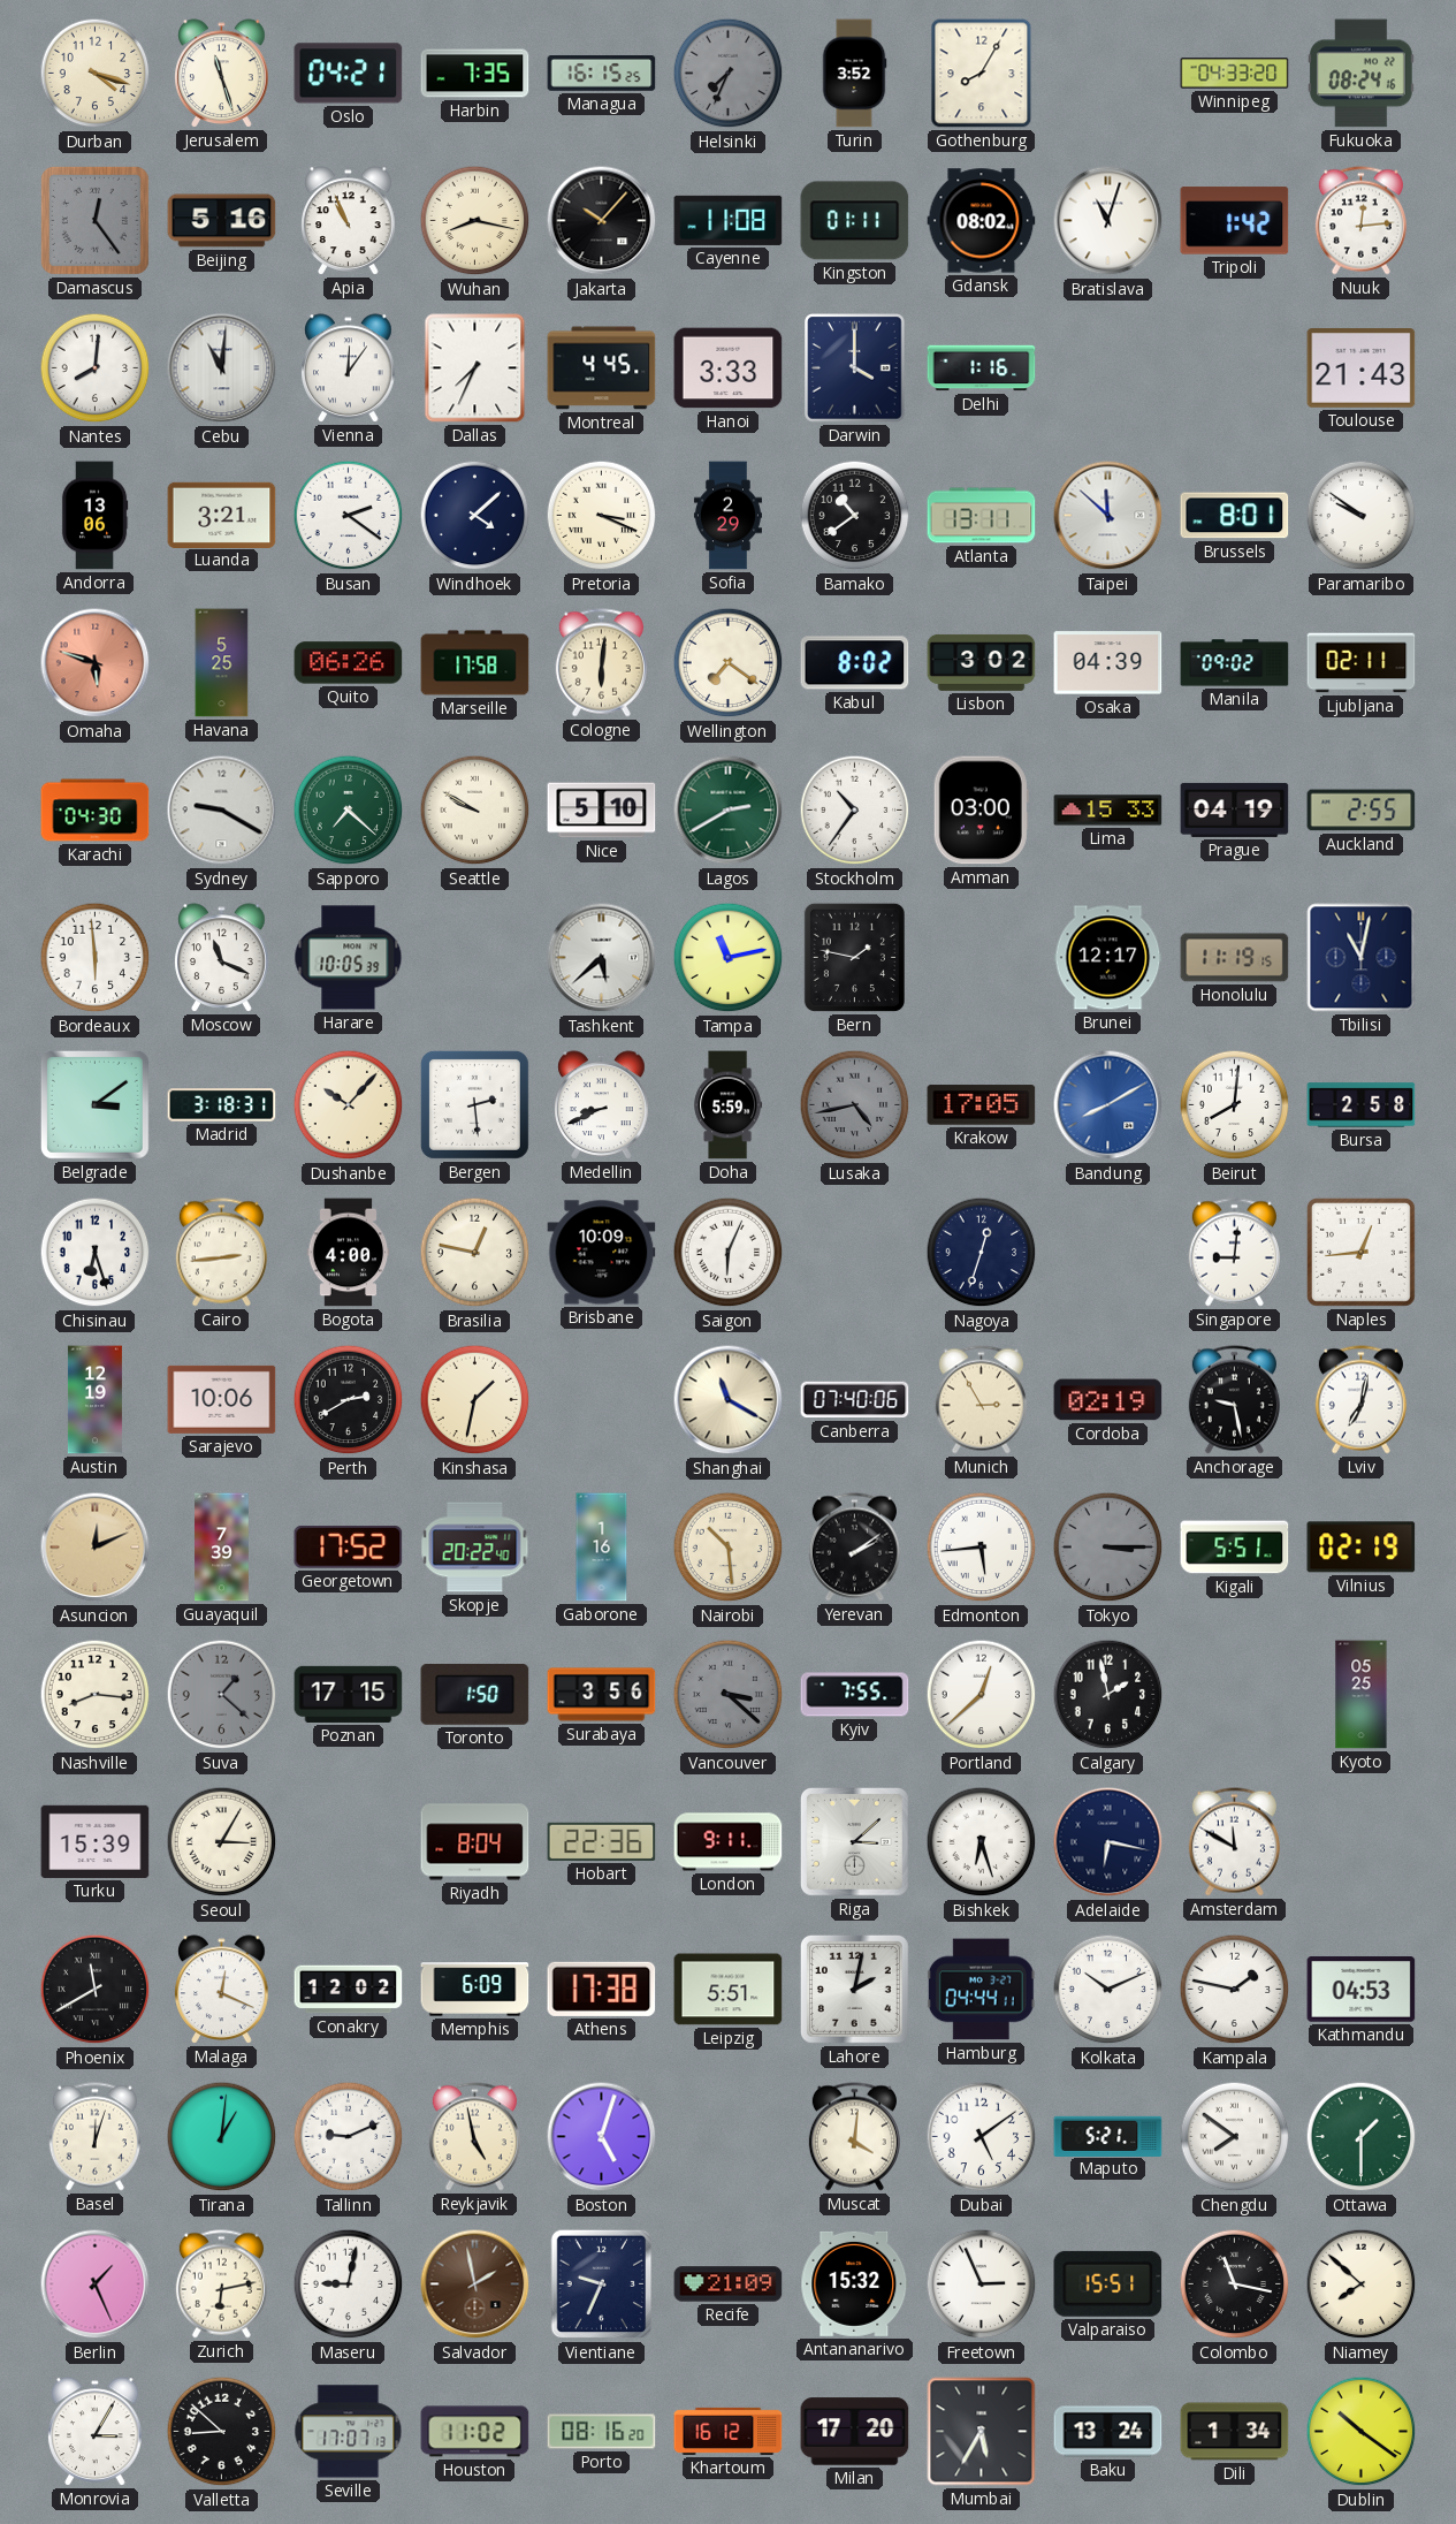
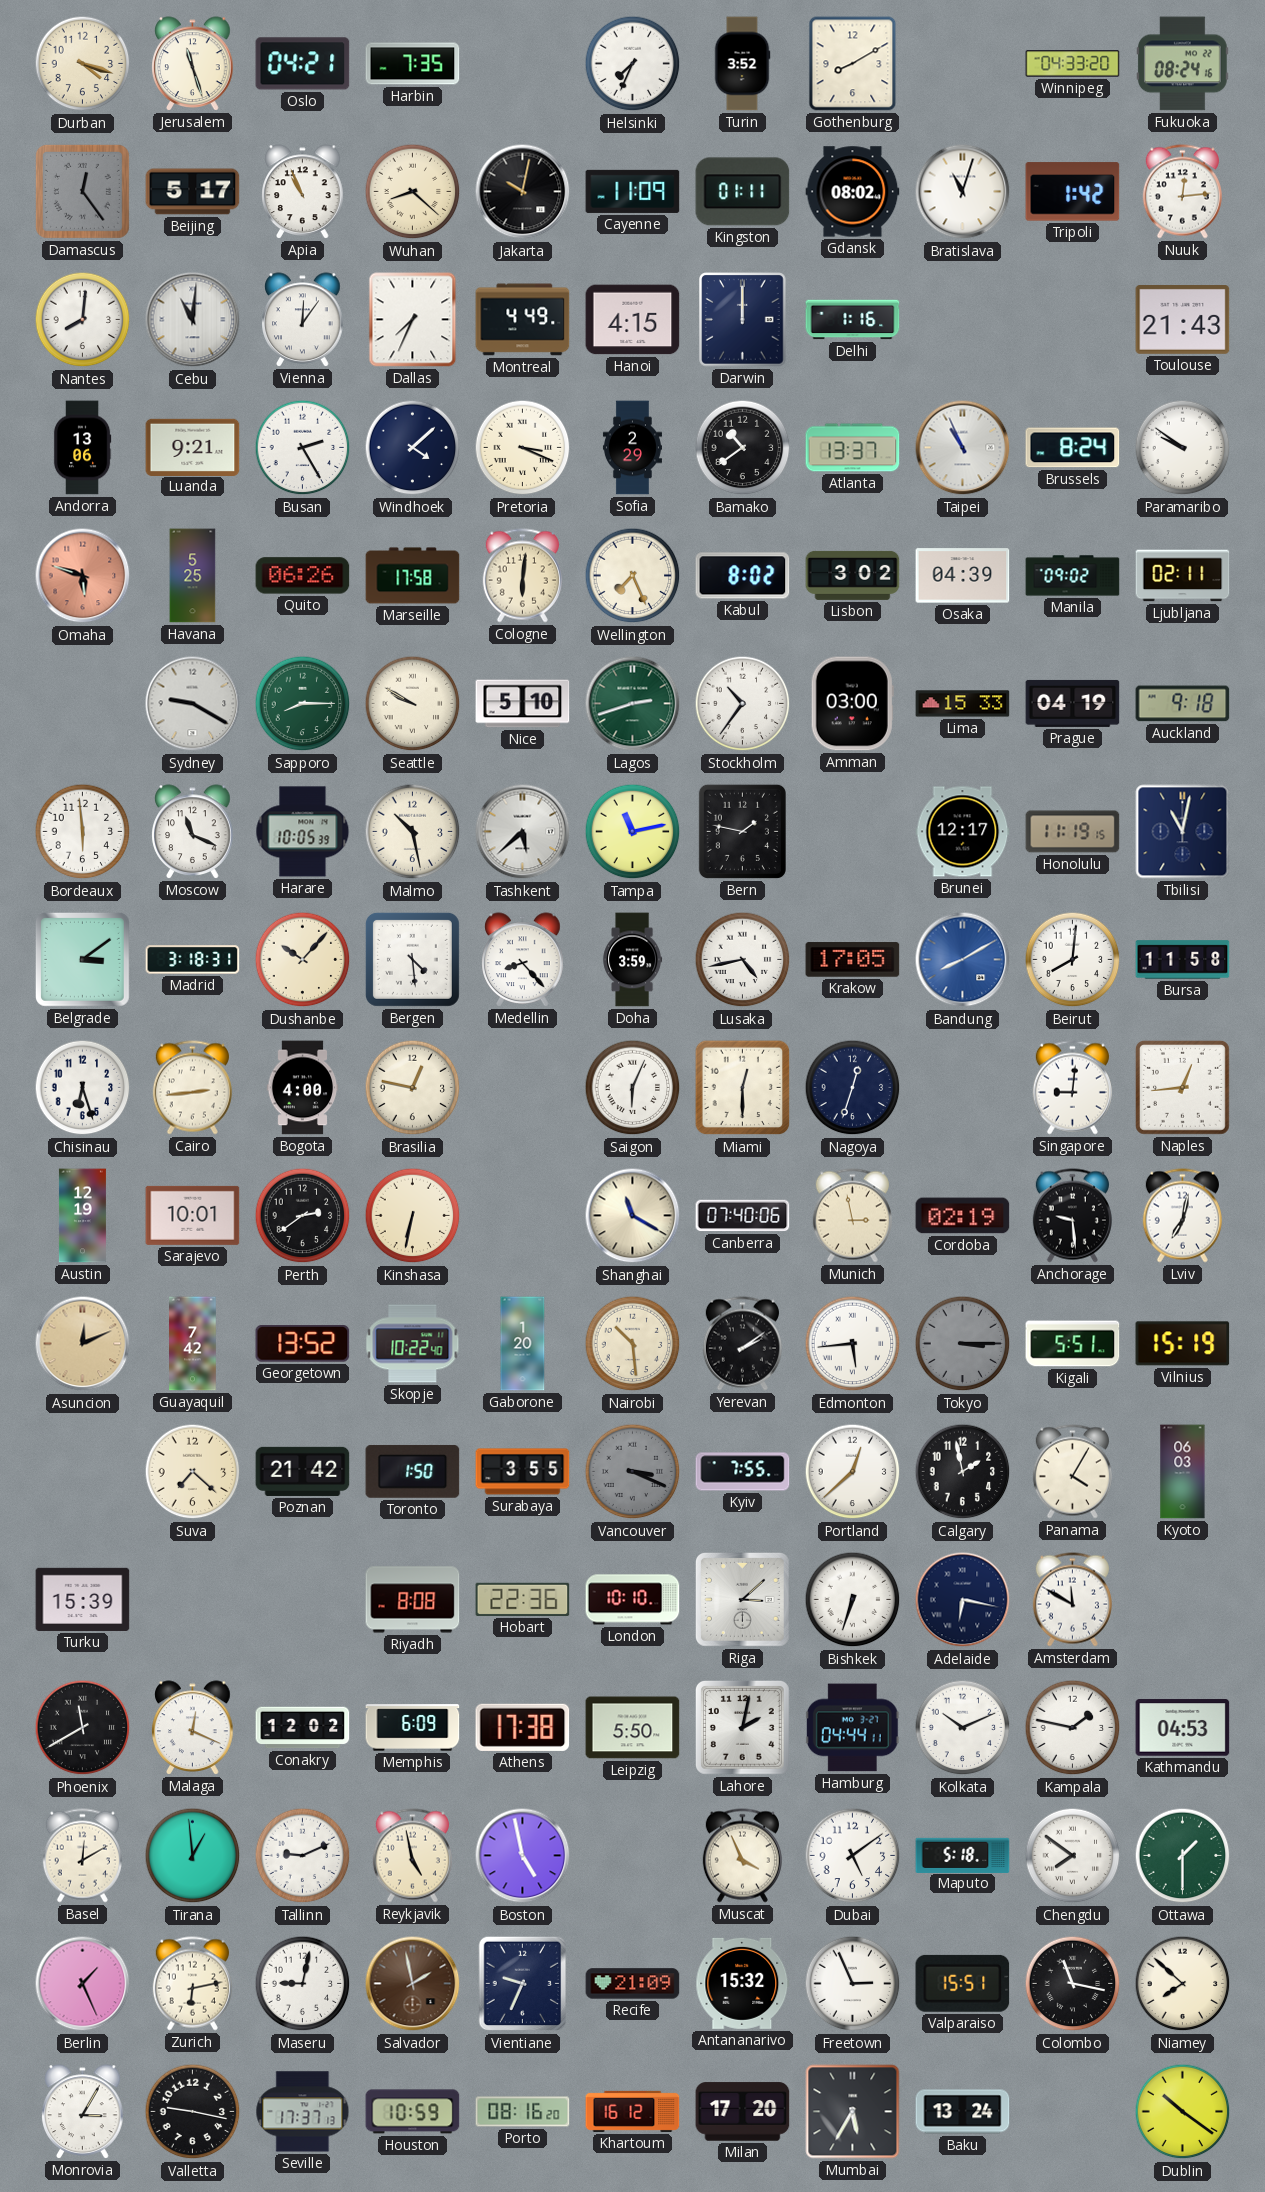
Managua: 16:15 -> none (602, 74)
Helsinki dial: grey -> white (633, 64)
Gothenburg: 8:05 -> 8:10 (853, 64)
Beijing: 5:16 -> 5:17 (193, 192)
Wuhan: 8:17 -> 8:22 (413, 192)
Jakarta: 10:07 -> 10:02 (523, 192)
Cayenne: 11:08 -> 11:09 (633, 191)
Montreal: 4:45 -> 4:49 (523, 320)
Hanoi: 3:33 -> 4:15 (633, 320)
Darwin: 4:00 -> 12:00 (743, 320)
Luanda: 3:21 -> 9:21 (193, 447)
Busan: 2:21 -> 2:25 (303, 448)
Atlanta: 13:11 -> 13:37 (853, 448)
Taipei: 11:52 -> 10:56 (963, 448)
Brussels: 8:01 -> 8:24 (1073, 448)
Wellington: 7:21 -> 7:26 (633, 576)
Karachi: 04:30 -> none (96, 811)
Sapporo: 7:22 -> 8:15 (303, 704)
Lagos: 2:40 -> 2:42 (633, 704)
Auckland: 2:55 -> 9:18 (1183, 704)
Malmo: none -> 10:28 (413, 832)
Bergen: 2:29 -> 4:29 (412, 959)
Medellin: 8:41 -> 8:23 (523, 960)
Doha: 5:59 -> 3:59 (633, 960)
Lusaka dial: grey -> white (743, 960)
Bursa: 2:58 -> 11:58 (1183, 960)
Brisbane: 10:09 -> none (602, 1253)
Miami: none -> 12:30 (743, 1088)
Sarajevo: 10:06 -> 10:01 (193, 1215)
Perth: 2:40 -> 2:39 (303, 1216)
Kinshasa: 1:32 -> 6:32 (413, 1216)
Munich: 2:55 -> 2:58 (852, 1216)
Anchorage: 9:28 -> 9:29 (1072, 1216)
Guayaquil: 7:39 -> 7:42 (193, 1344)
Georgetown: 17:52 -> 13:52 (303, 1344)
Skopje: 20:22 -> 10:22 (413, 1344)
Gaborone: 1:16 -> 1:20 (523, 1344)
Vilnius: 02:19 -> 15:19 (1183, 1344)
Nashville: 8:16 -> none (96, 1695)
Suva: 1:22 -> 7:22 (193, 1472)
Suva dial: grey -> cream (193, 1472)
Poznan: 17:15 -> 21:42 (303, 1471)
Surabaya: 3:56 -> 3:55 (523, 1472)
Vancouver: 3:22 -> 3:19 (633, 1472)
Panama: none -> 4:05 (1072, 1472)
Kyoto: 05:25 -> 06:03 (1183, 1472)
Seoul: 3:05 -> none (222, 1842)
Riyadh: 8:04 -> 8:08 (413, 1600)
London: 9:11 -> 10:10 (633, 1600)
Bishkek: 6:27 -> 6:33 (853, 1600)
Leipzig: 5:51 -> 5:50 (633, 1728)
Basel: 12:03 -> 12:10 (82, 1856)
Tirana: 1:01 -> 12:59 (193, 1856)
Boston: 5:03 -> 4:58 (523, 1856)
Muscat: 4:01 -> 3:56 (742, 1856)
Maputo: 5:21 -> 5:18 (963, 1855)
Valletta: 8:52 -> 9:17 (193, 2112)
Seville: 17:07 -> 17:37 (303, 2112)
Houston: 11:02 -> 10:59 (413, 2112)
Dili: 1:34 -> none (1235, 2432)
